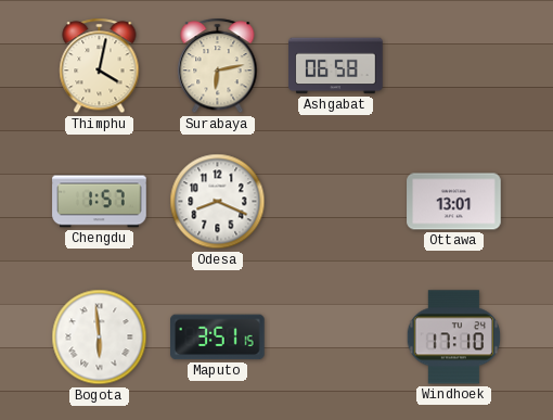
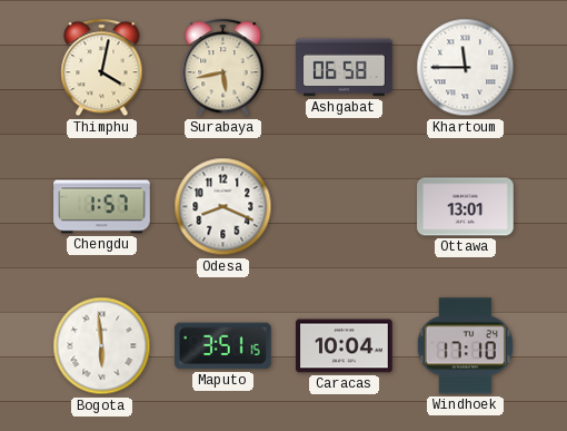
Surabaya: 6:13 -> 5:43 (223, 68)
Khartoum: none -> 11:45 (466, 68)
Caracas: none -> 10:04 (345, 346)
